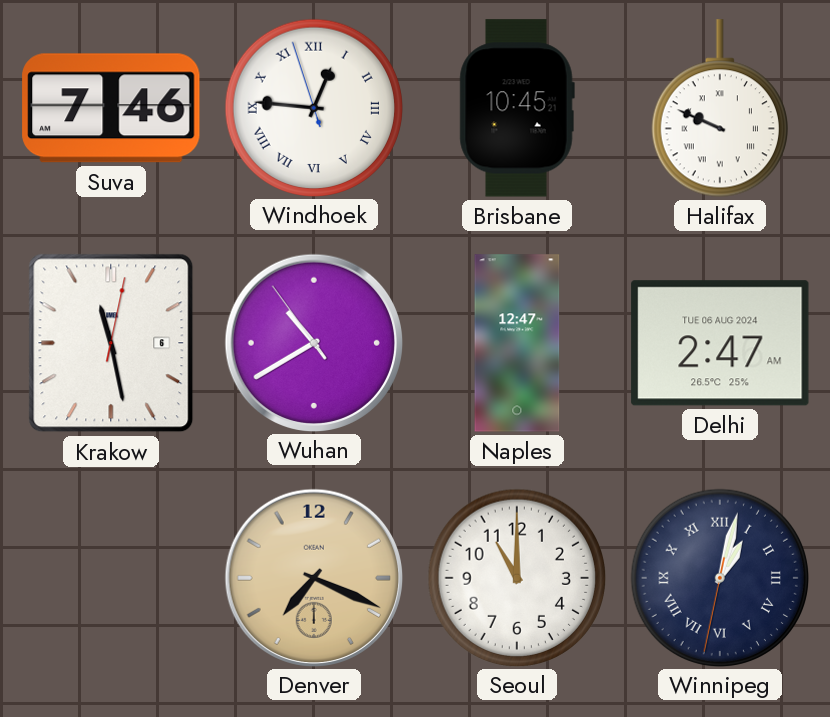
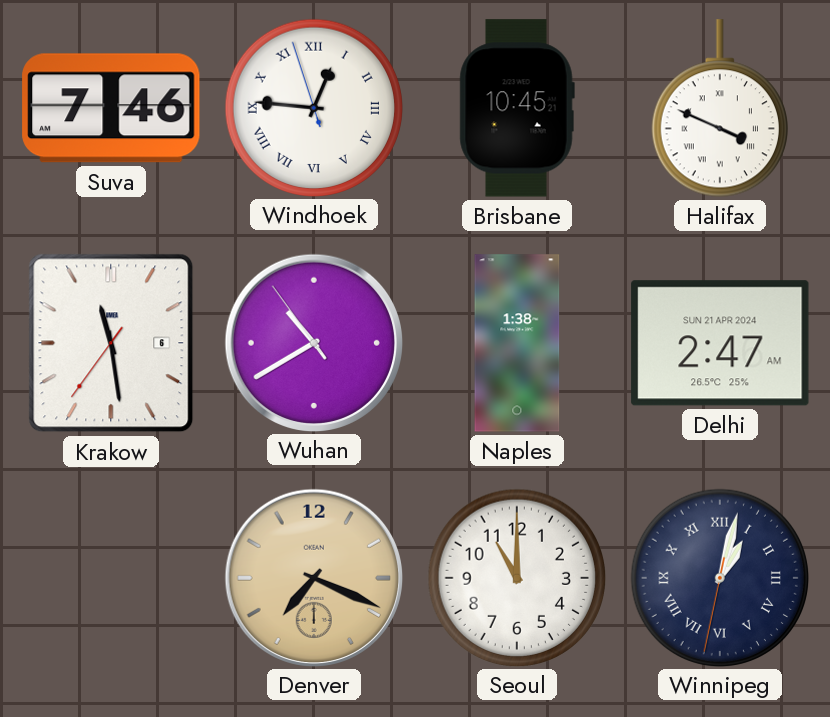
Halifax: 9:49 -> 3:49 (720, 108)
Krakow: 11:28:02 -> 11:28:36 (111, 343)
Naples: 12:47 -> 1:38 (517, 343)
Delhi date: TUE 06 AUG 2024 -> SUN 21 APR 2024 (720, 343)
